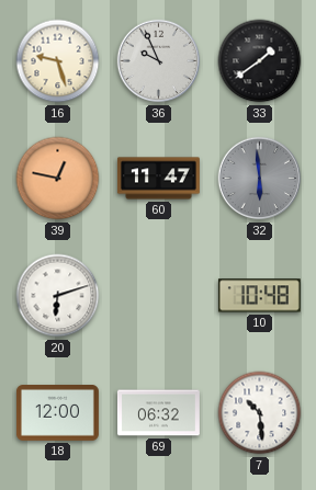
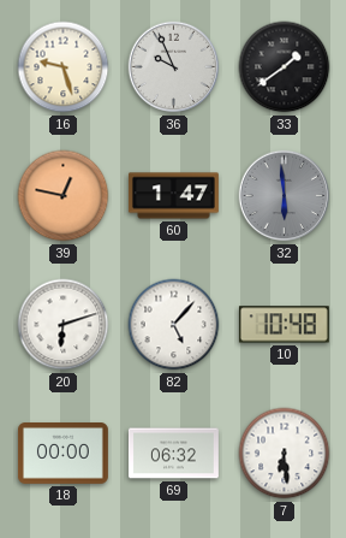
60: 11:47 -> 1:47 (173, 196)
82: none -> 5:07 (174, 325)
18: 12:00 -> 00:00 (62, 454)
7: 10:29 -> 6:29 (285, 454)
